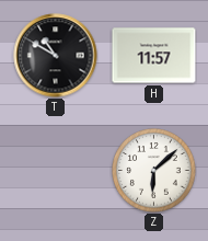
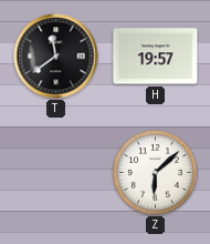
T: 10:50 -> 11:39 (56, 57)
H: 11:57 -> 19:57 (156, 57)
